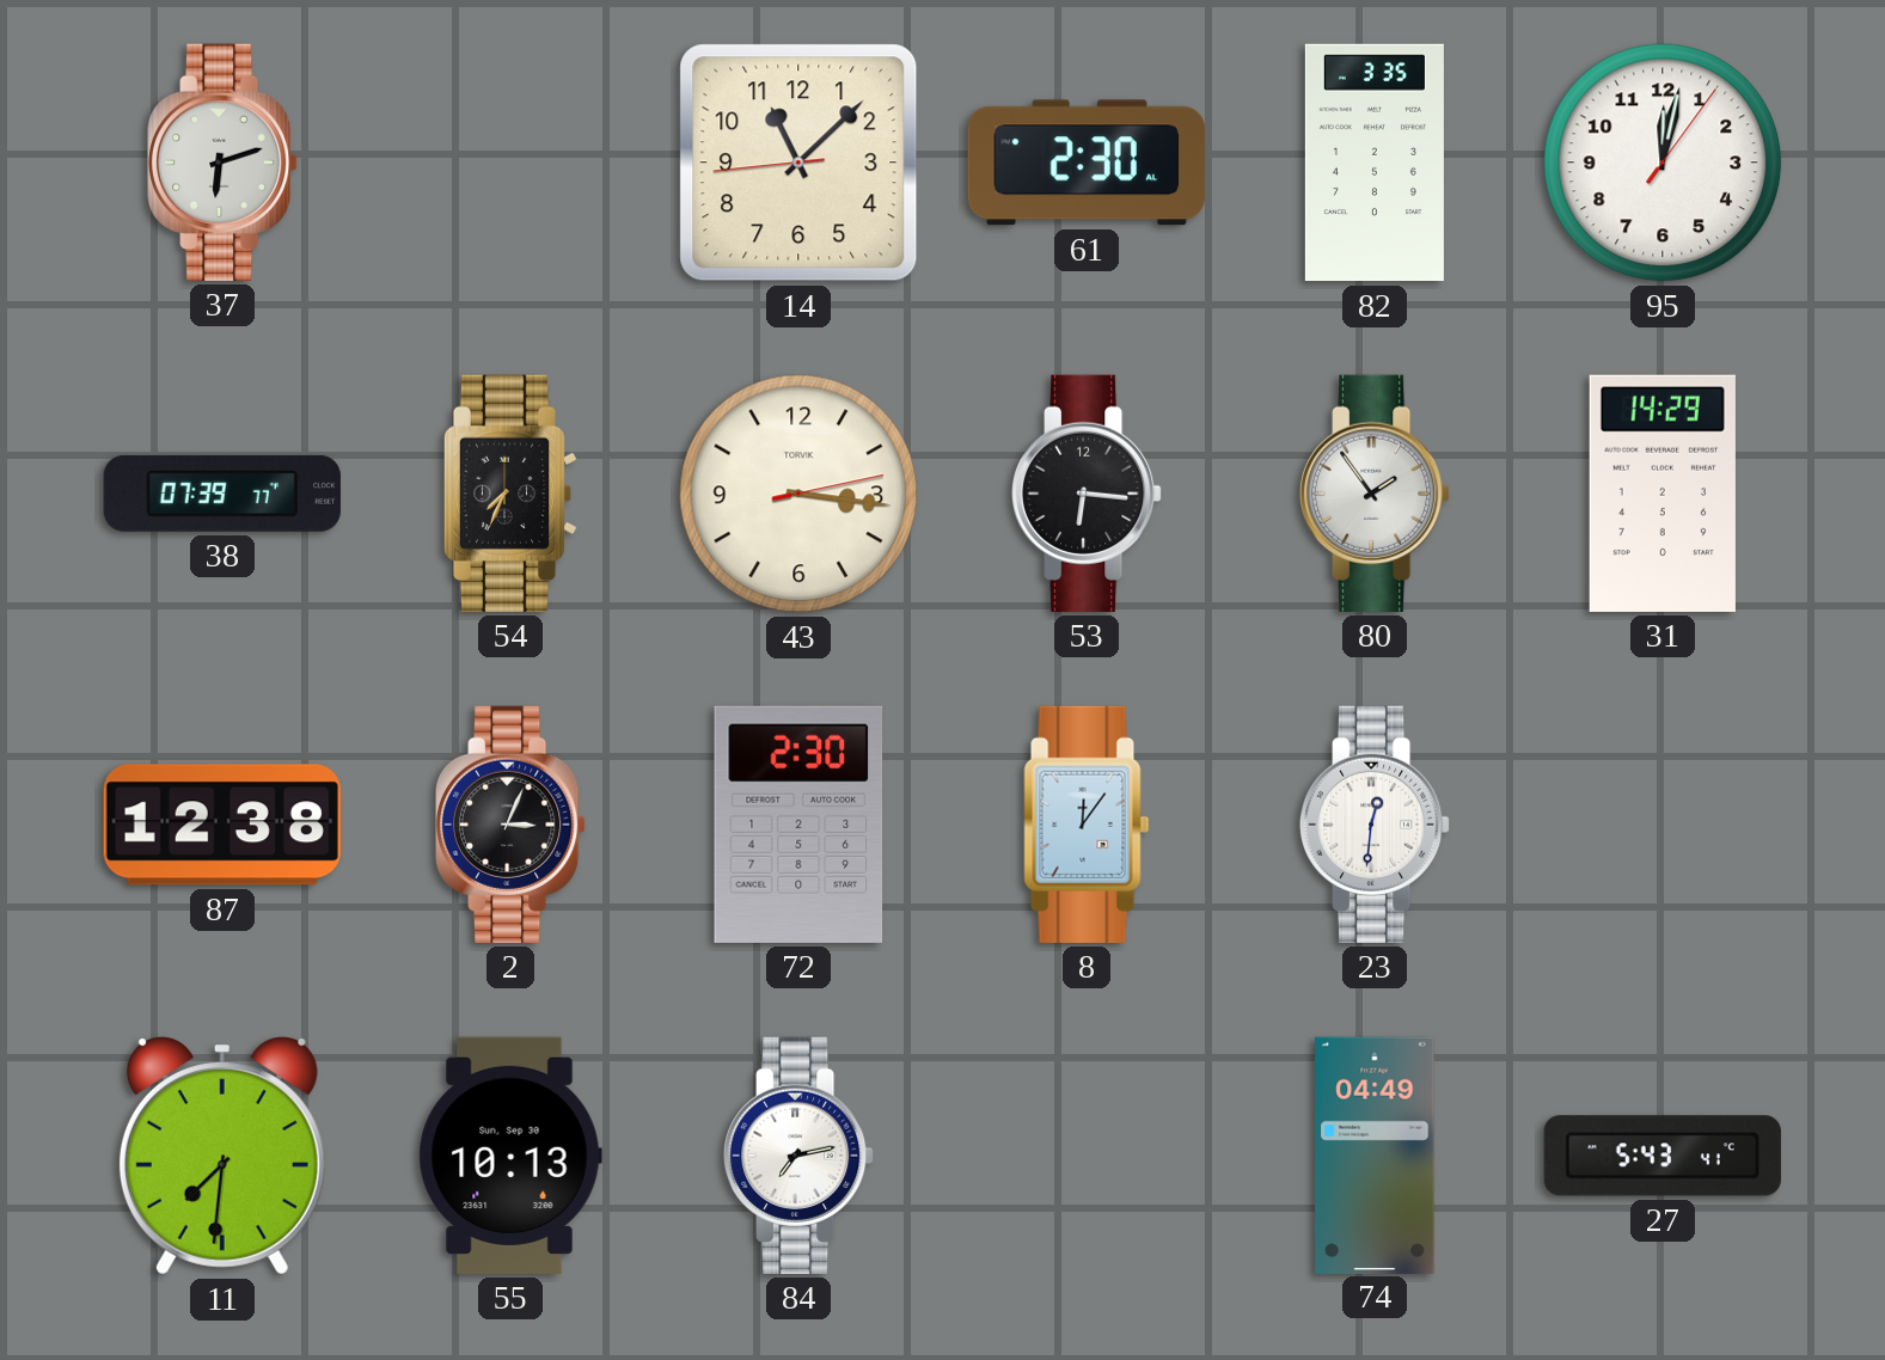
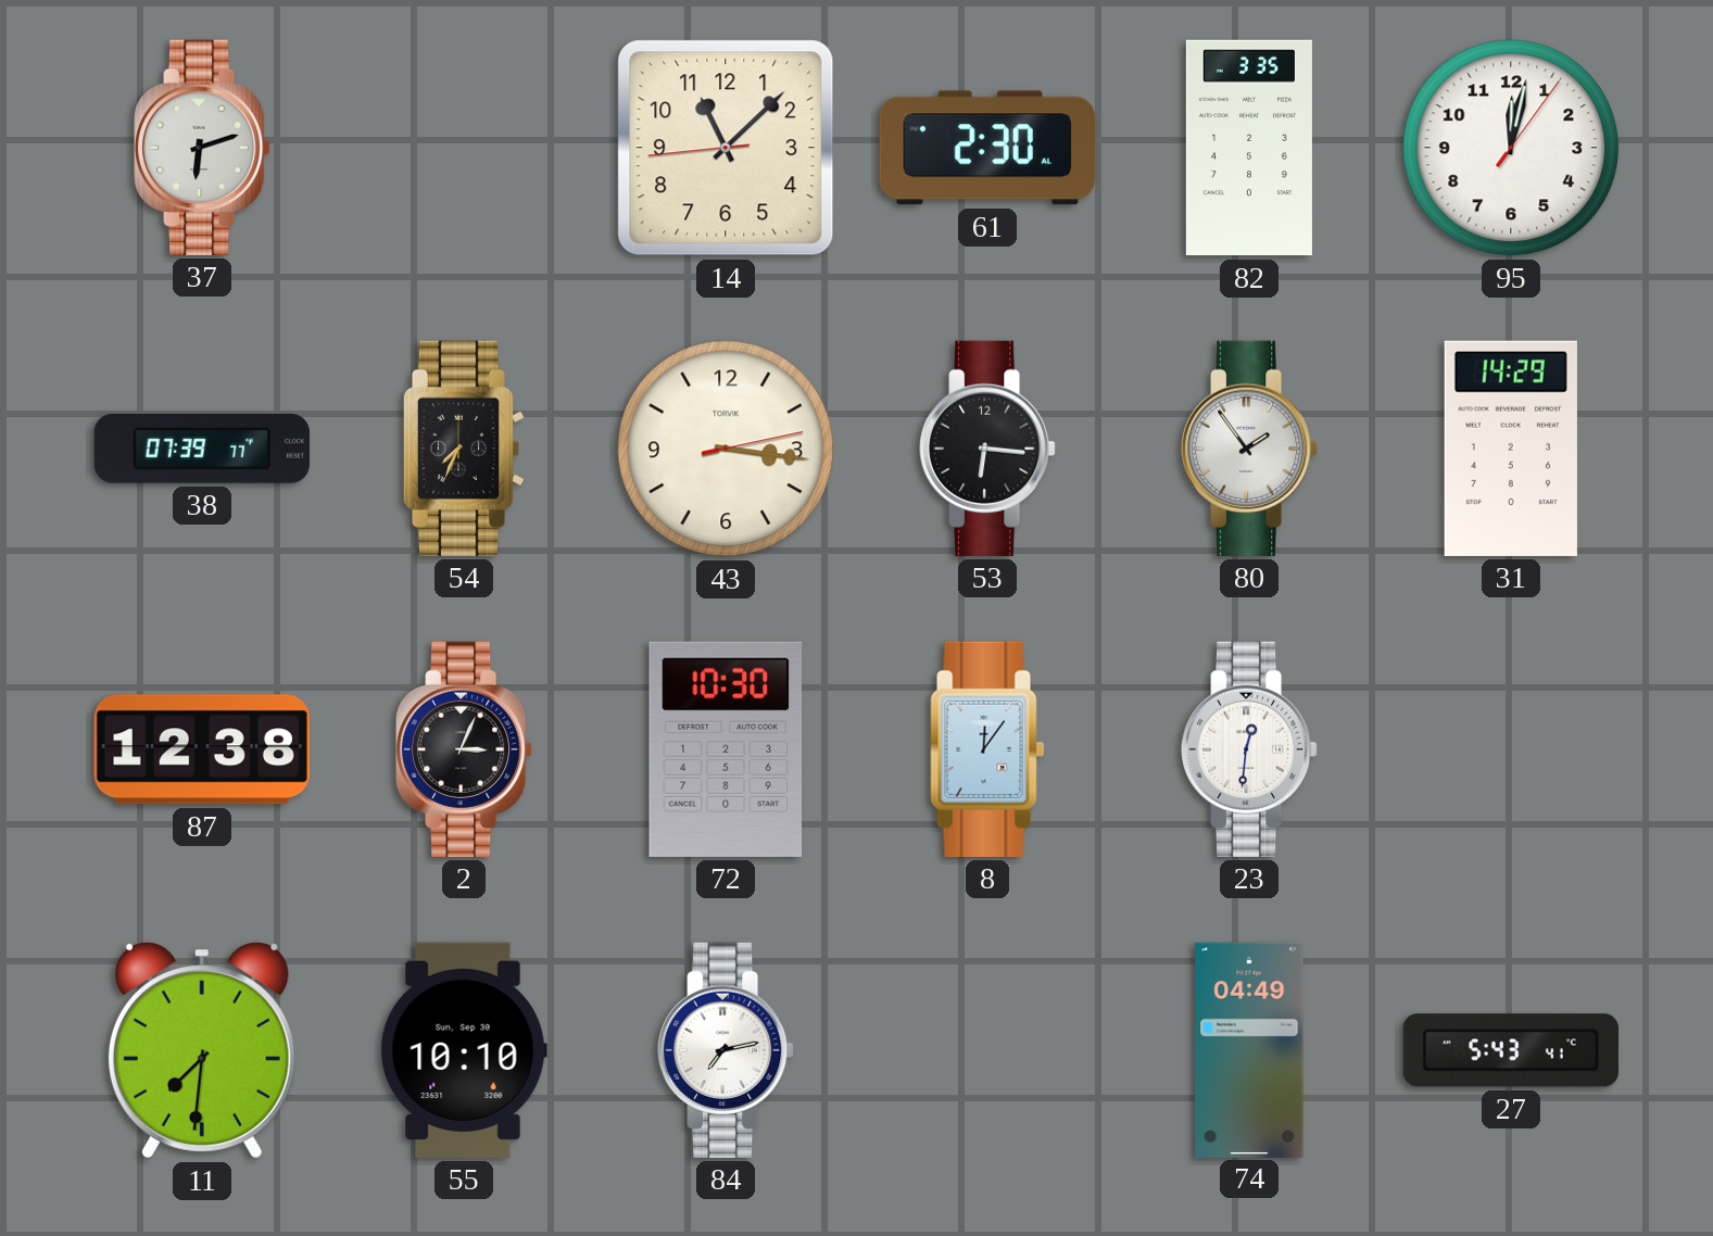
72: 2:30 -> 10:30 (726, 749)
55: 10:13 -> 10:10 (464, 1050)
